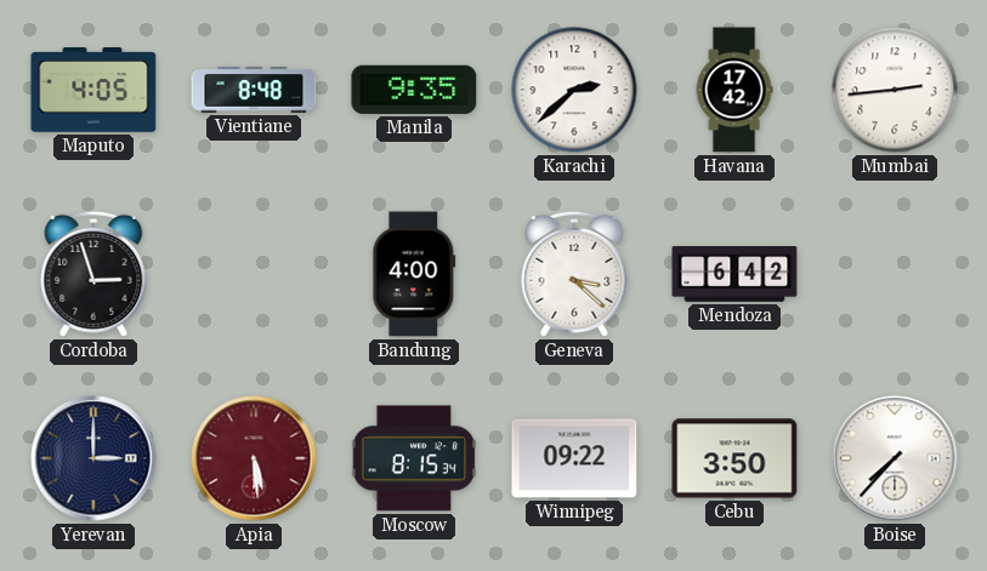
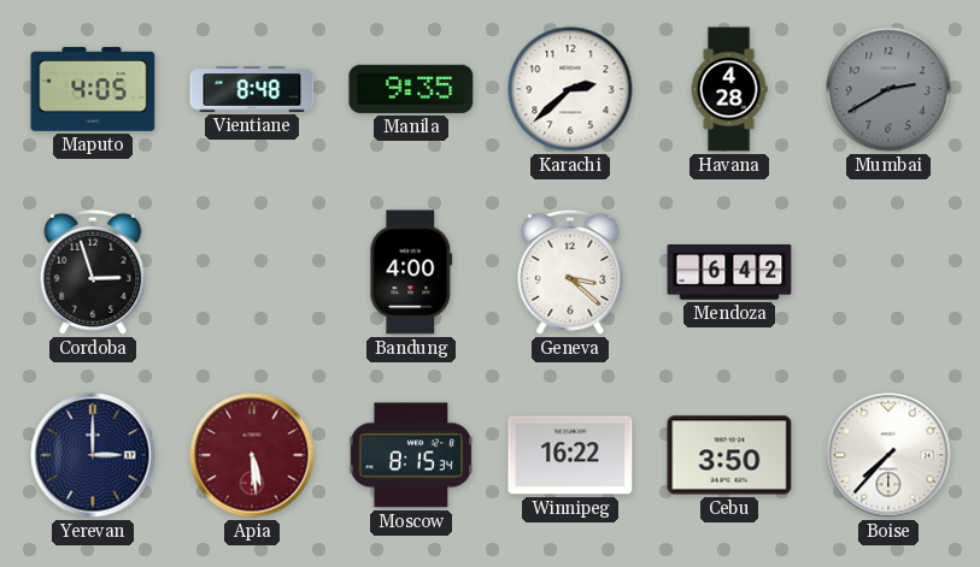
Havana: 17:42 -> 4:28 (729, 89)
Mumbai: 2:44 -> 2:40 (888, 89)
Mumbai dial: white -> grey (888, 89)
Winnipeg: 09:22 -> 16:22 (570, 455)
